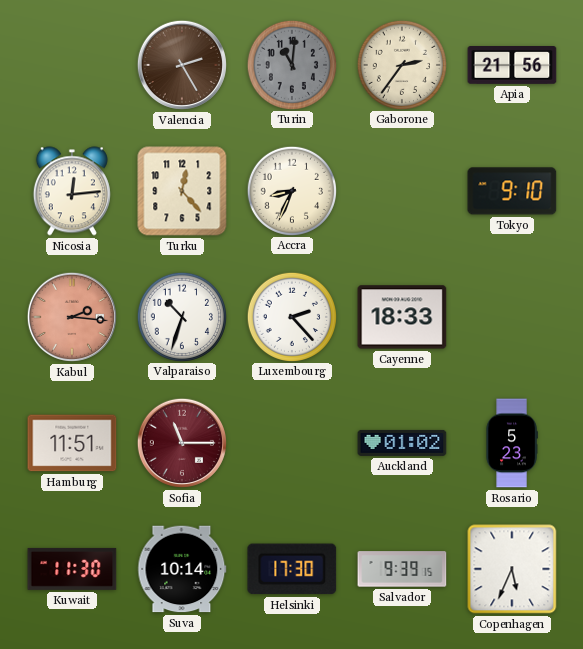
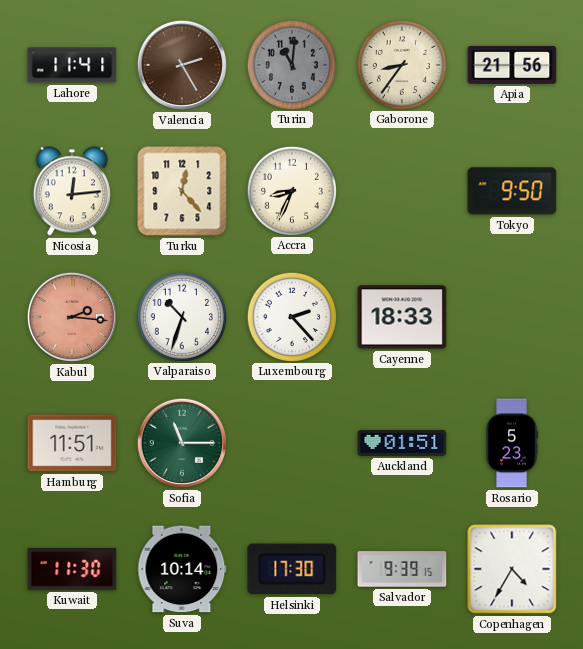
Lahore: none -> 11:41 (72, 65)
Gaborone: 2:36 -> 8:36 (401, 64)
Tokyo: 9:10 -> 9:50 (512, 191)
Sofia dial: burgundy -> green (182, 443)
Auckland: 01:02 -> 01:51 (402, 443)
Copenhagen: 5:34 -> 4:35 (512, 569)
